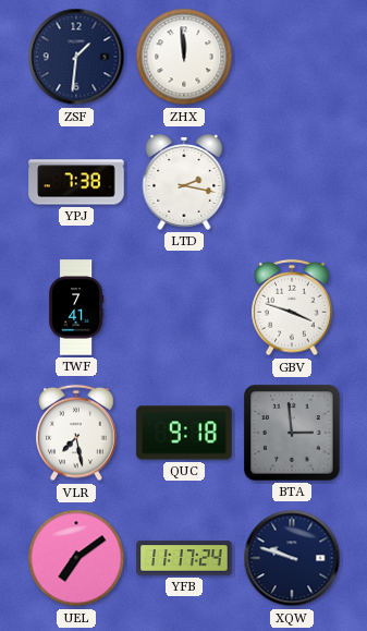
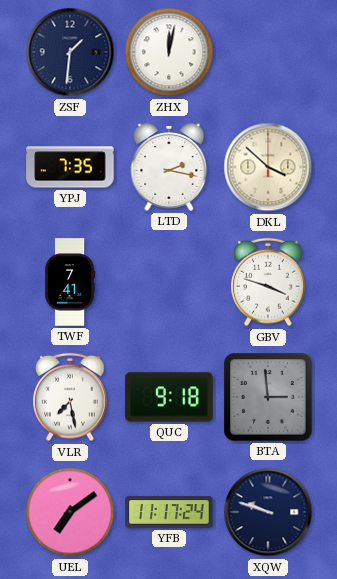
ZHX: 11:59 -> 12:02 (169, 52)
YPJ: 7:38 -> 7:35 (70, 167)
DKL: none -> 3:52 (268, 167)
